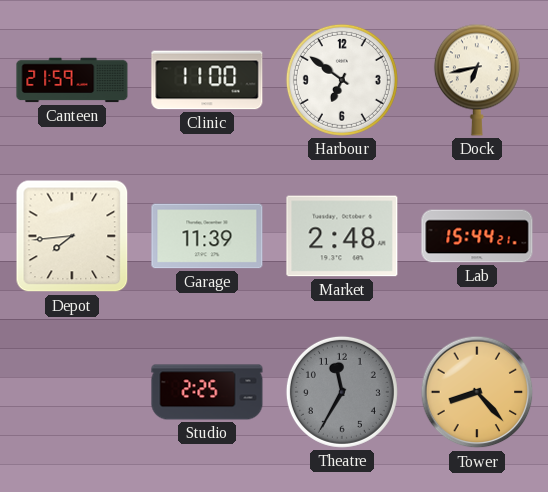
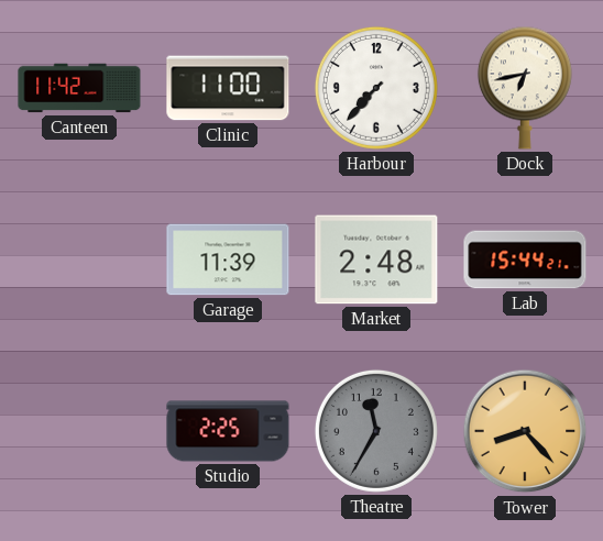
Canteen: 21:59 -> 11:42 (79, 88)
Harbour: 6:51 -> 7:37 (376, 88)
Depot: 7:44 -> none (72, 236)
